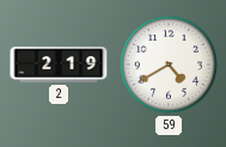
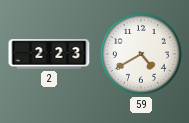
2: 2:19 -> 2:23 (49, 54)
